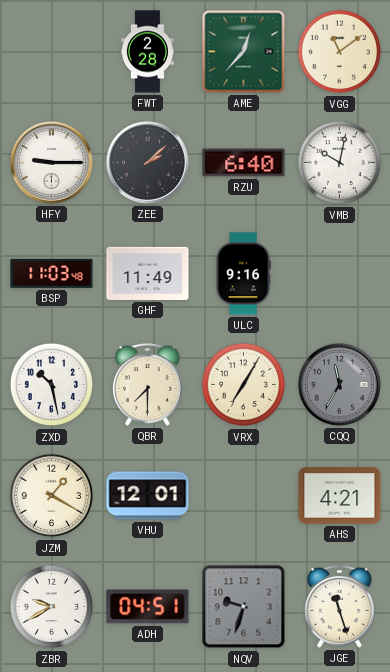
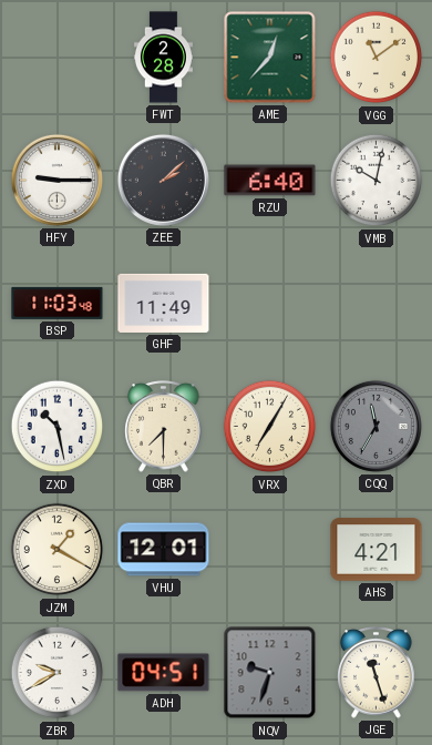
ULC: 9:16 -> none (243, 274)
